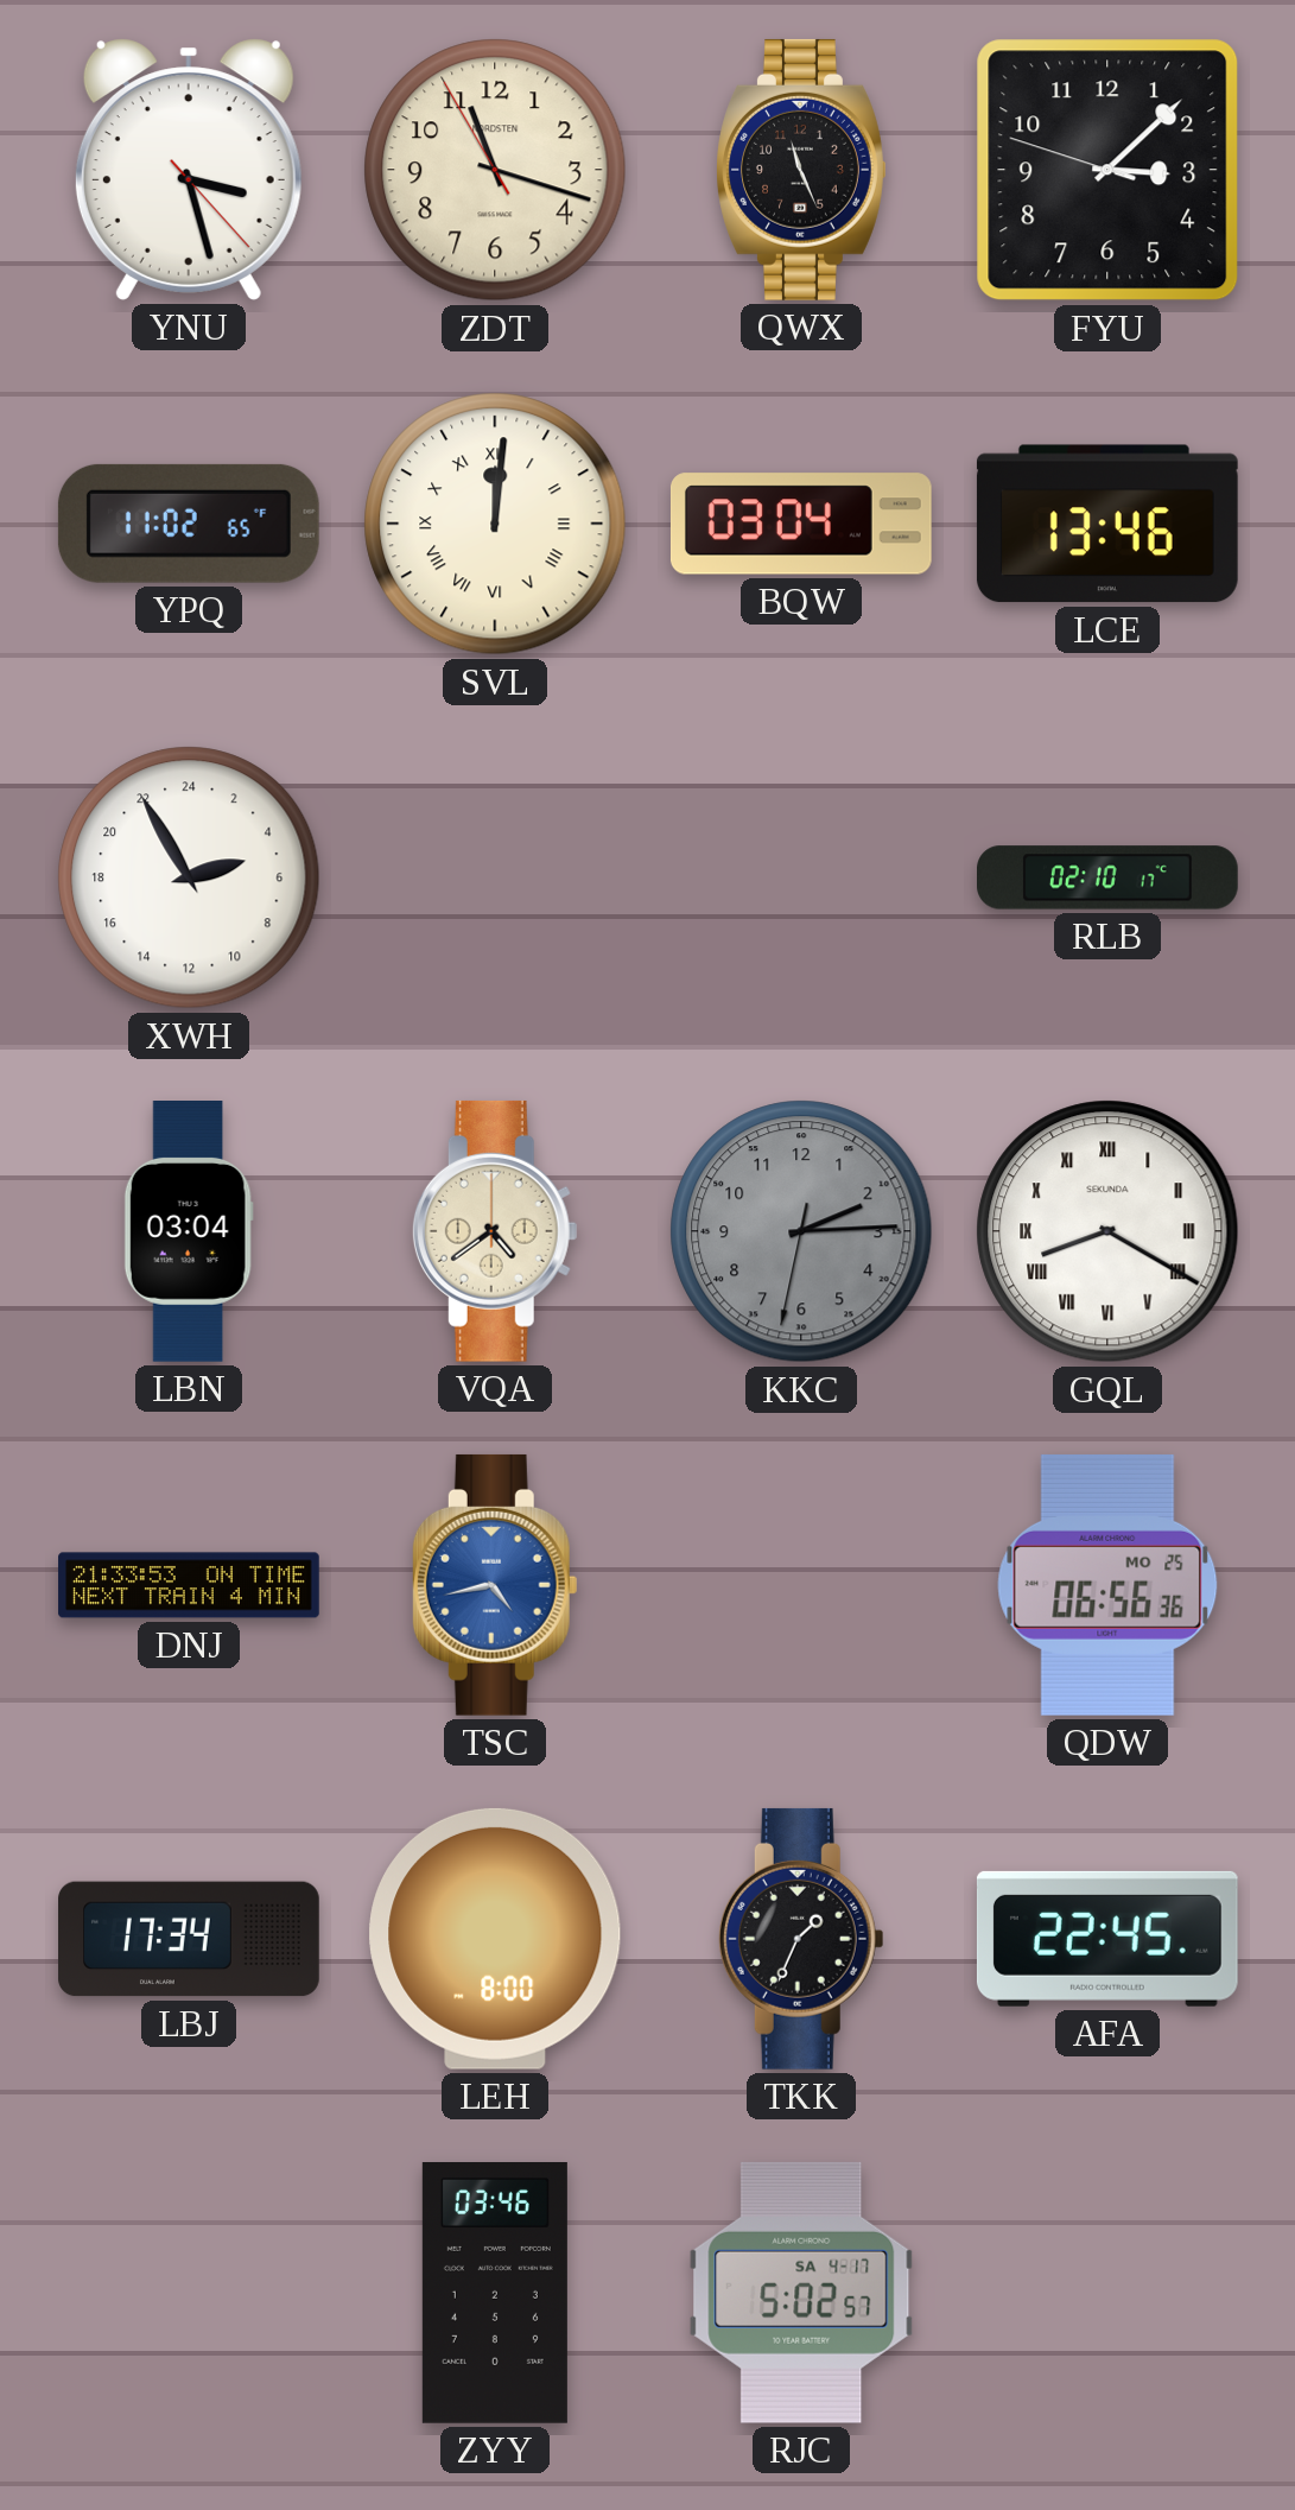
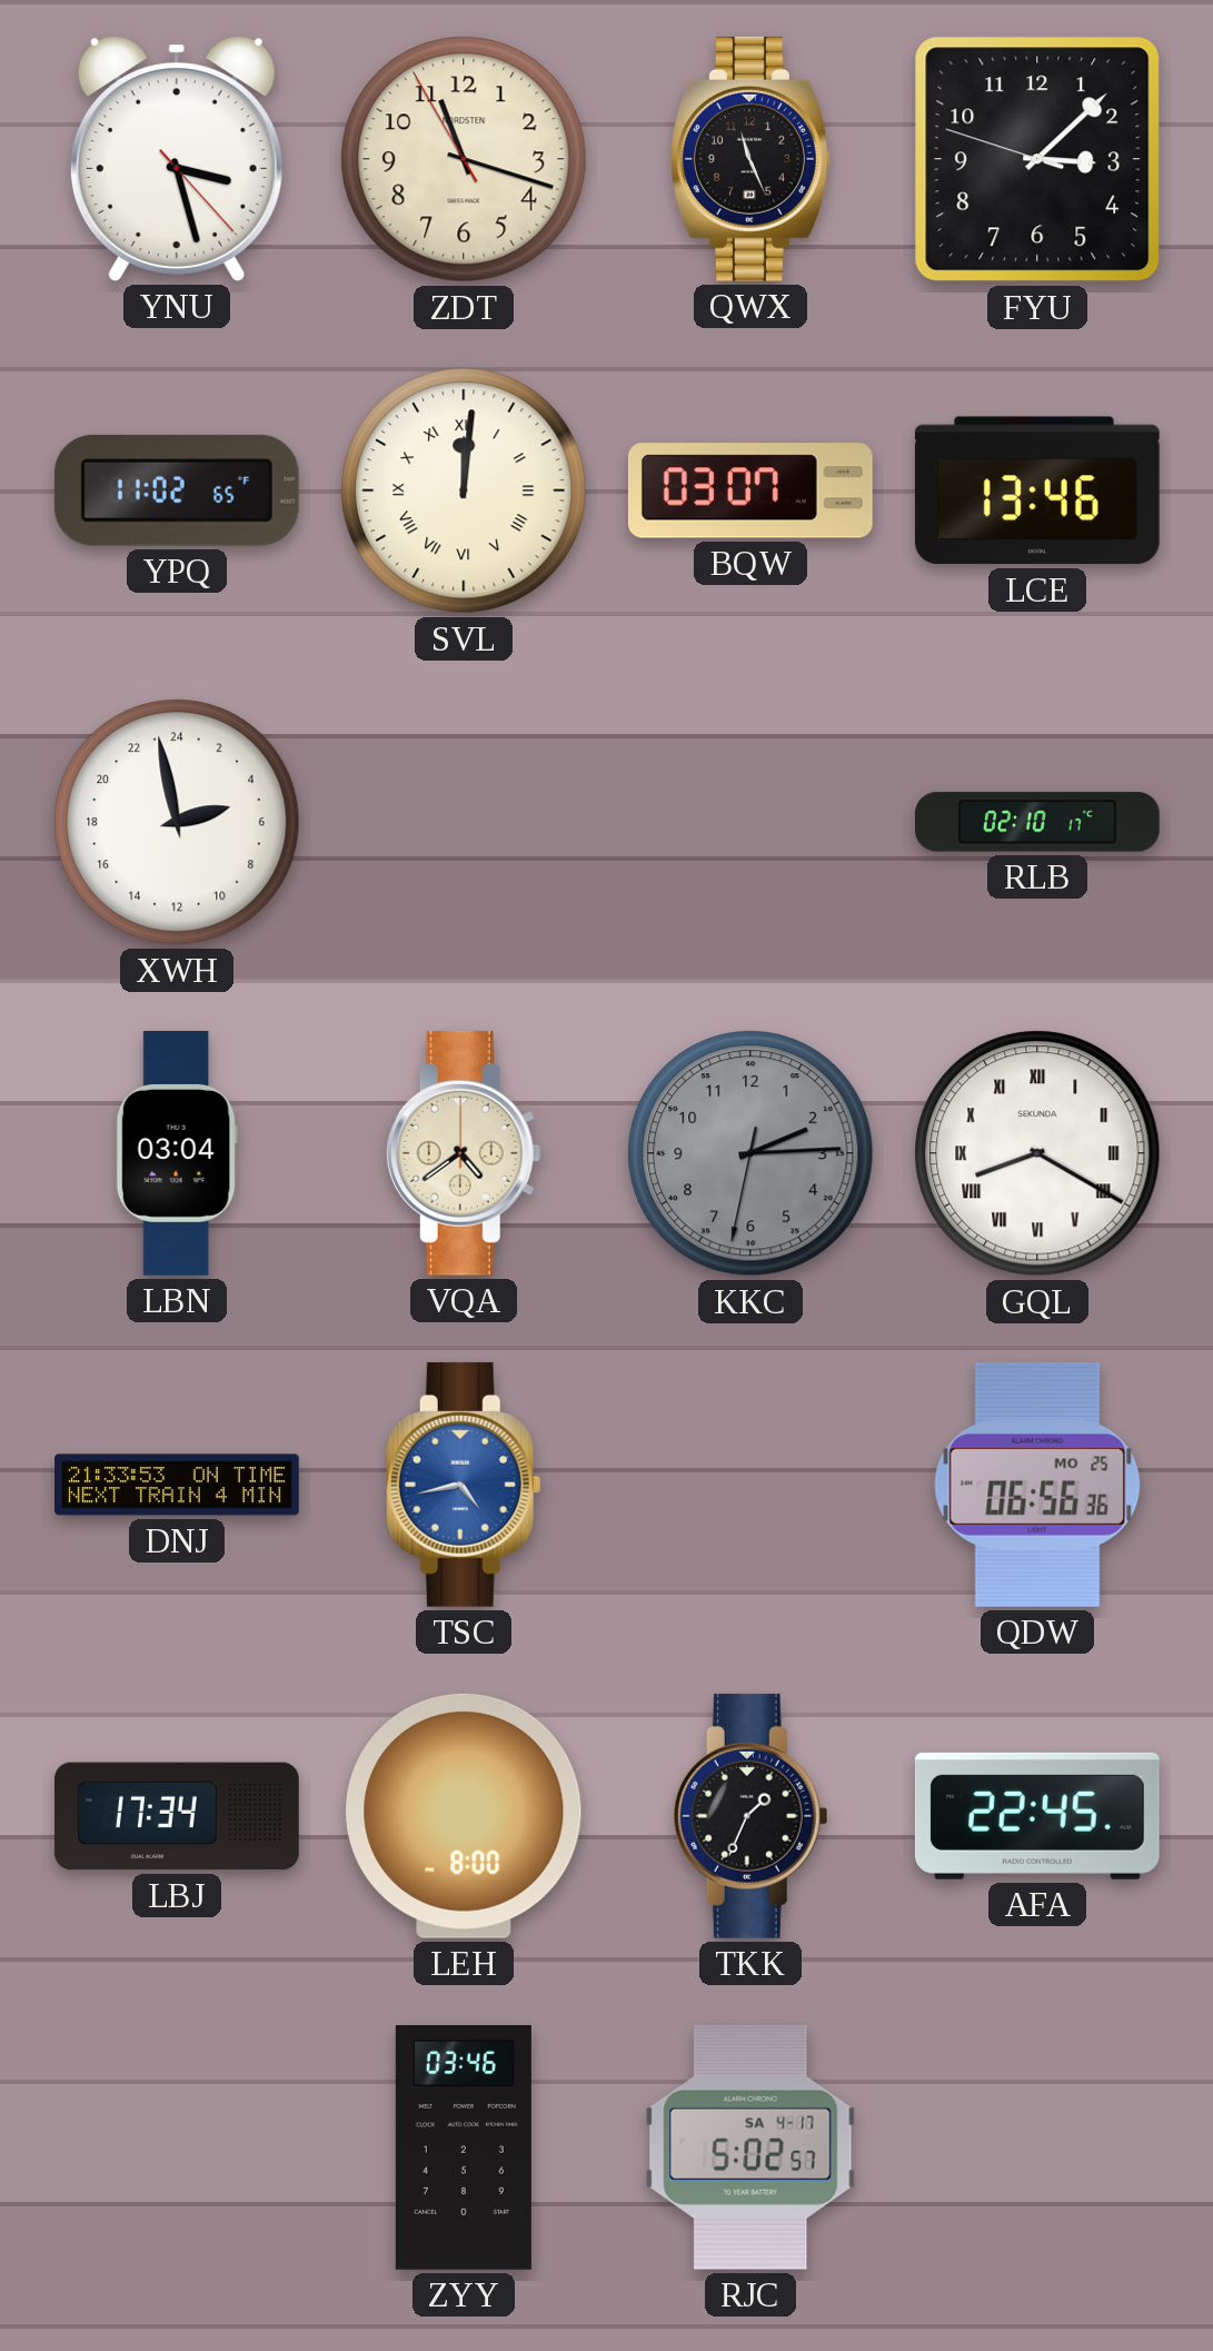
BQW: 03:04 -> 03:07 (750, 490)
XWH: 4:55 -> 4:58 (177, 822)
